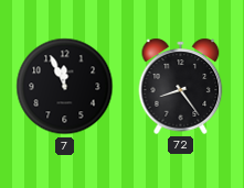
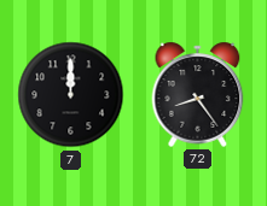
7: 11:56 -> 12:00 (71, 95)
